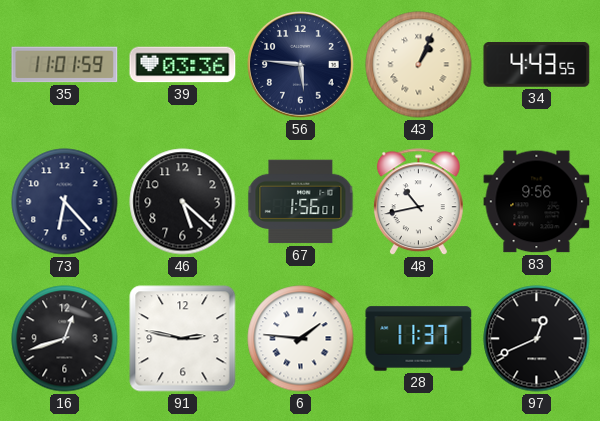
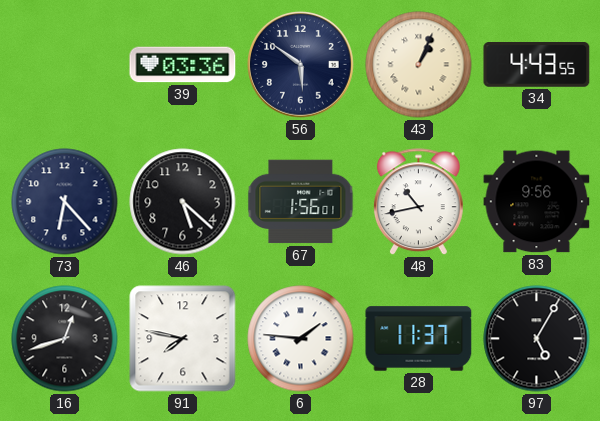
35: 11:01 -> none (65, 65)
56: 5:46 -> 5:51 (301, 65)
91: 2:47 -> 7:47 (183, 339)
97: 12:41 -> 5:05 (537, 339)
